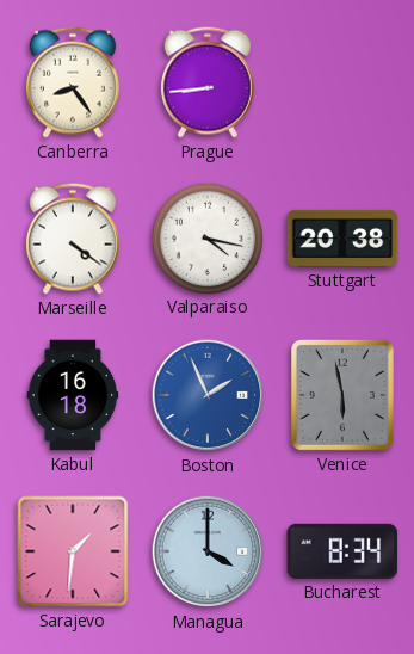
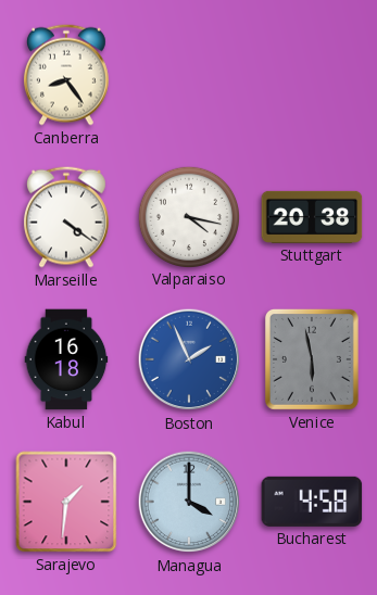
Prague: 8:44 -> none (208, 82)
Bucharest: 8:34 -> 4:58 (312, 502)
